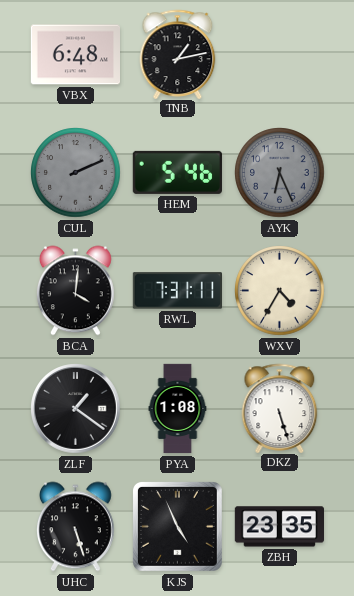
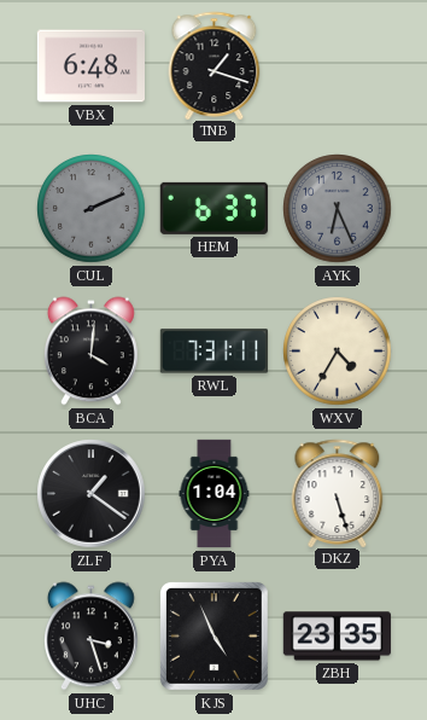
TNB: 1:13 -> 1:18 (215, 65)
HEM: 5:46 -> 6:37 (213, 208)
PYA: 1:08 -> 1:04 (215, 494)
UHC: 5:27 -> 3:27 (90, 637)
